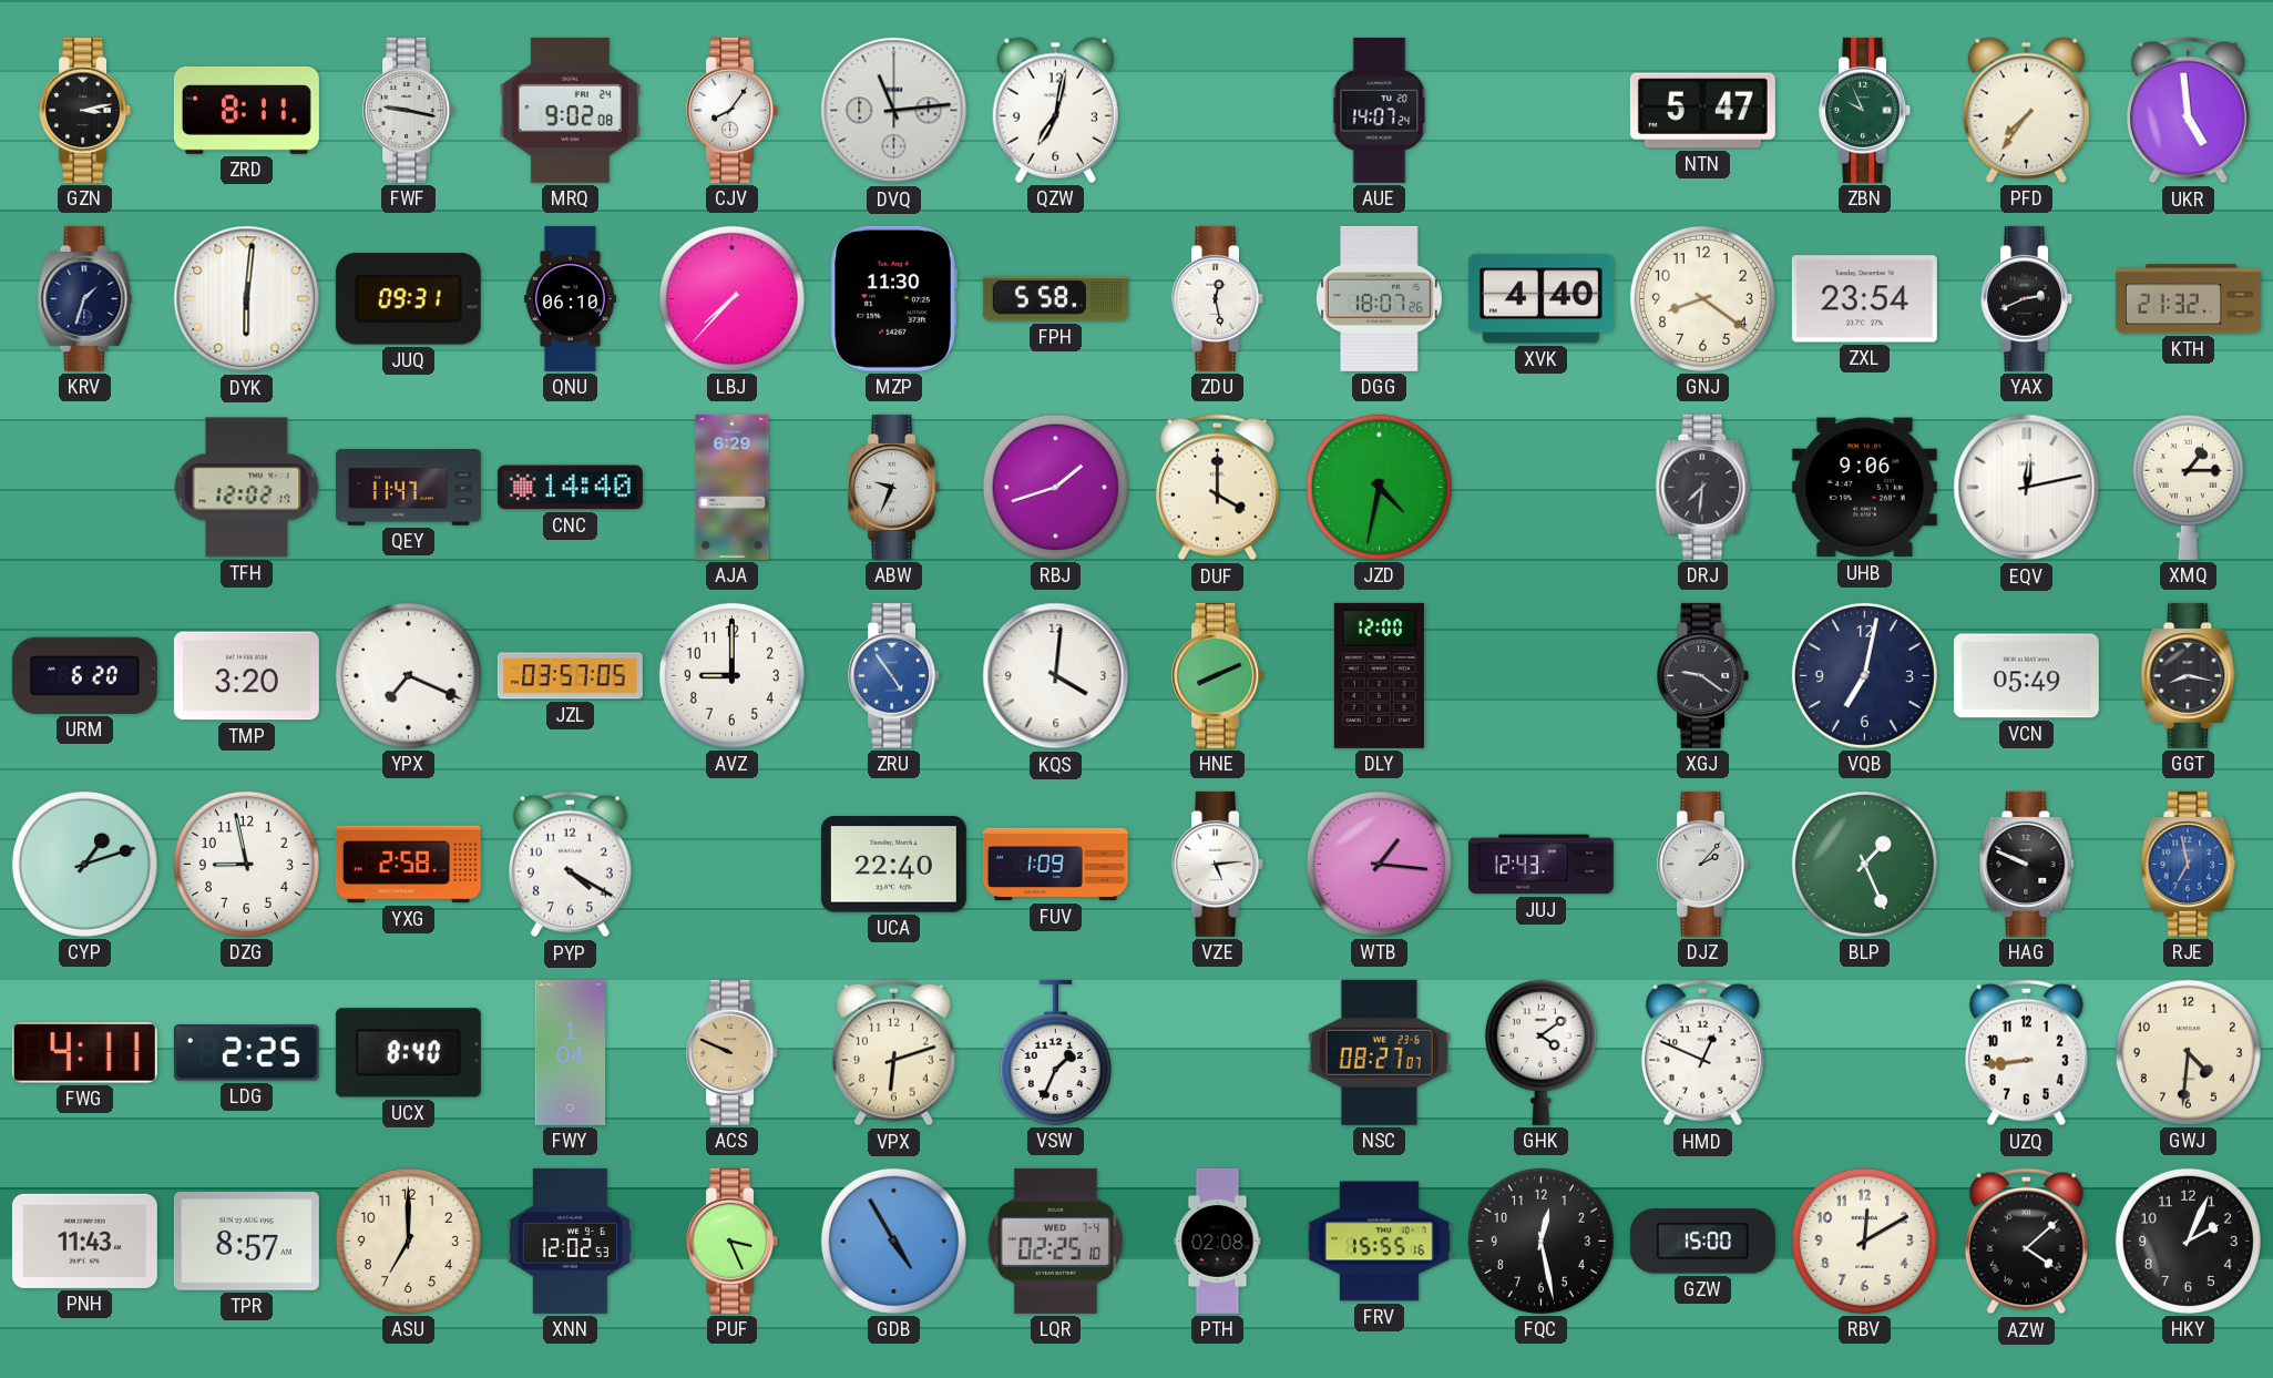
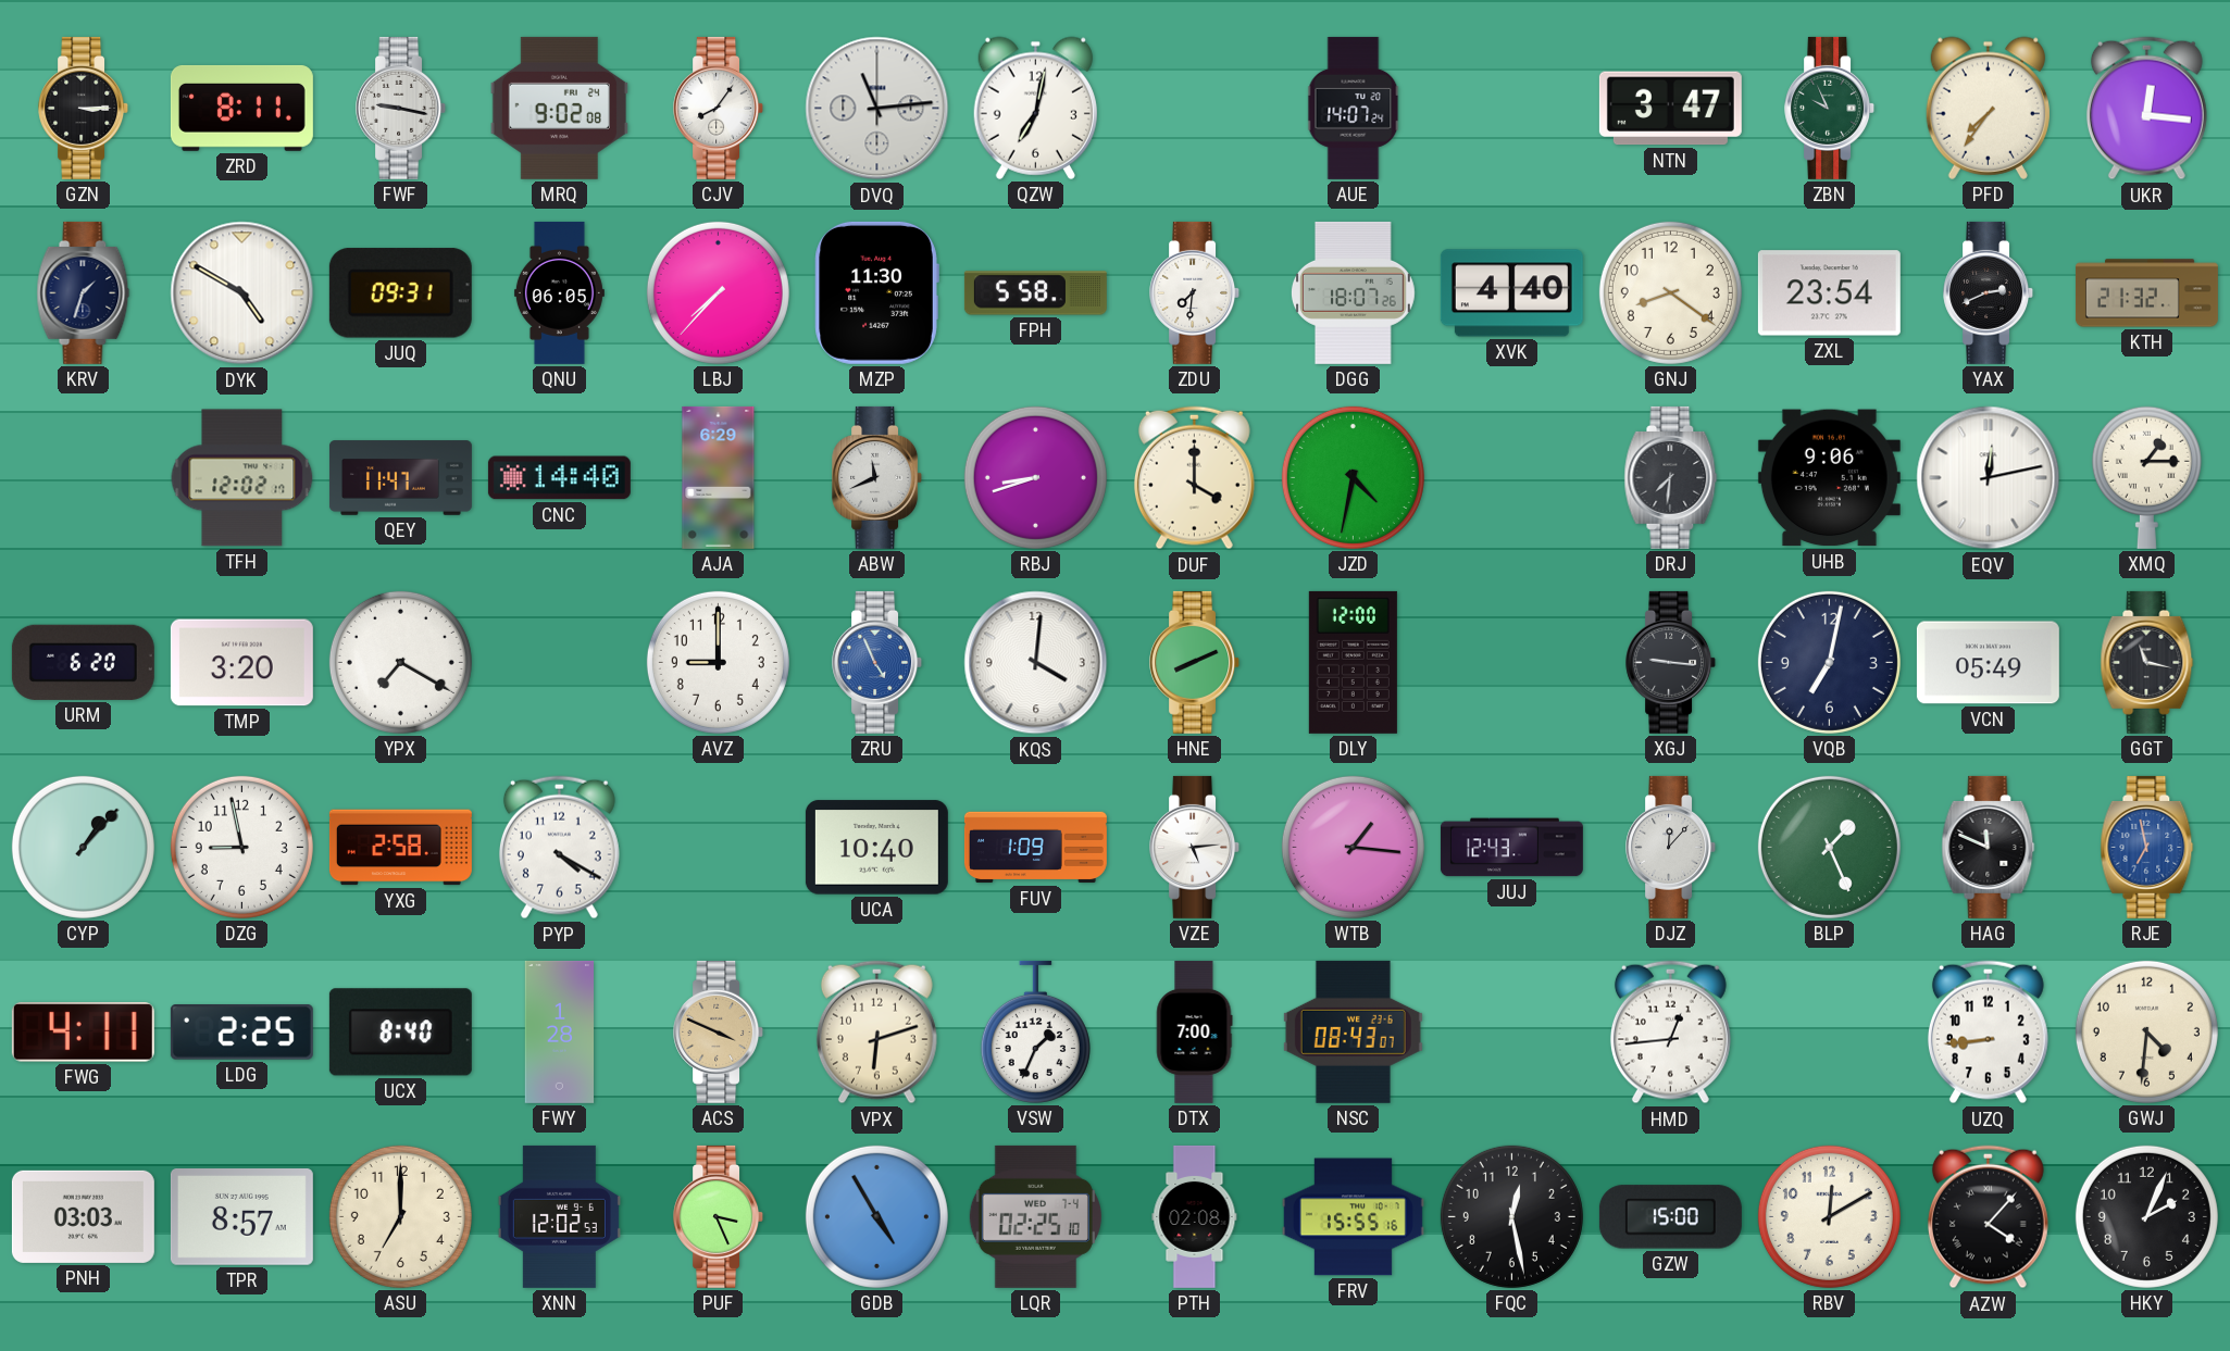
GZN: 3:13 -> 3:15 (84, 108)
NTN: 5:47 -> 3:47 (1670, 109)
UKR: 4:59 -> 12:16 (2146, 109)
DYK: 6:01 -> 4:50 (242, 293)
QNU: 06:10 -> 06:05 (559, 292)
ZDU: 12:28 -> 7:31 (1195, 292)
ABW: 9:34 -> 11:41 (877, 477)
RBJ: 1:42 -> 8:42 (1035, 477)
YPX: 7:19 -> 7:20 (400, 662)
JZL: 03:57 -> none (570, 676)
ZRU: 4:54 -> 4:56 (877, 662)
XGJ: 9:21 -> 9:16 (1671, 662)
GGT: 8:17 -> 11:17 (2147, 662)
CYP: 1:12 -> 1:07 (83, 847)
UCA: 22:40 -> 10:40 (876, 848)
DJZ: 2:07 -> 12:07 (1671, 847)
HAG: 9:49 -> 11:49 (1989, 847)
FWY: 1:04 -> 1:28 (560, 1031)
ACS: 9:49 -> 3:49 (719, 1031)
DTX: none -> 7:00 (1194, 1031)
NSC: 08:27 -> 08:43 (1353, 1031)
GHK: 4:09 -> none (1540, 1052)
HMD: 12:49 -> 12:44 (1670, 1033)
PNH: 11:43 -> 03:03 (83, 1216)
AZW: 4:08 -> 4:07 (1988, 1217)
